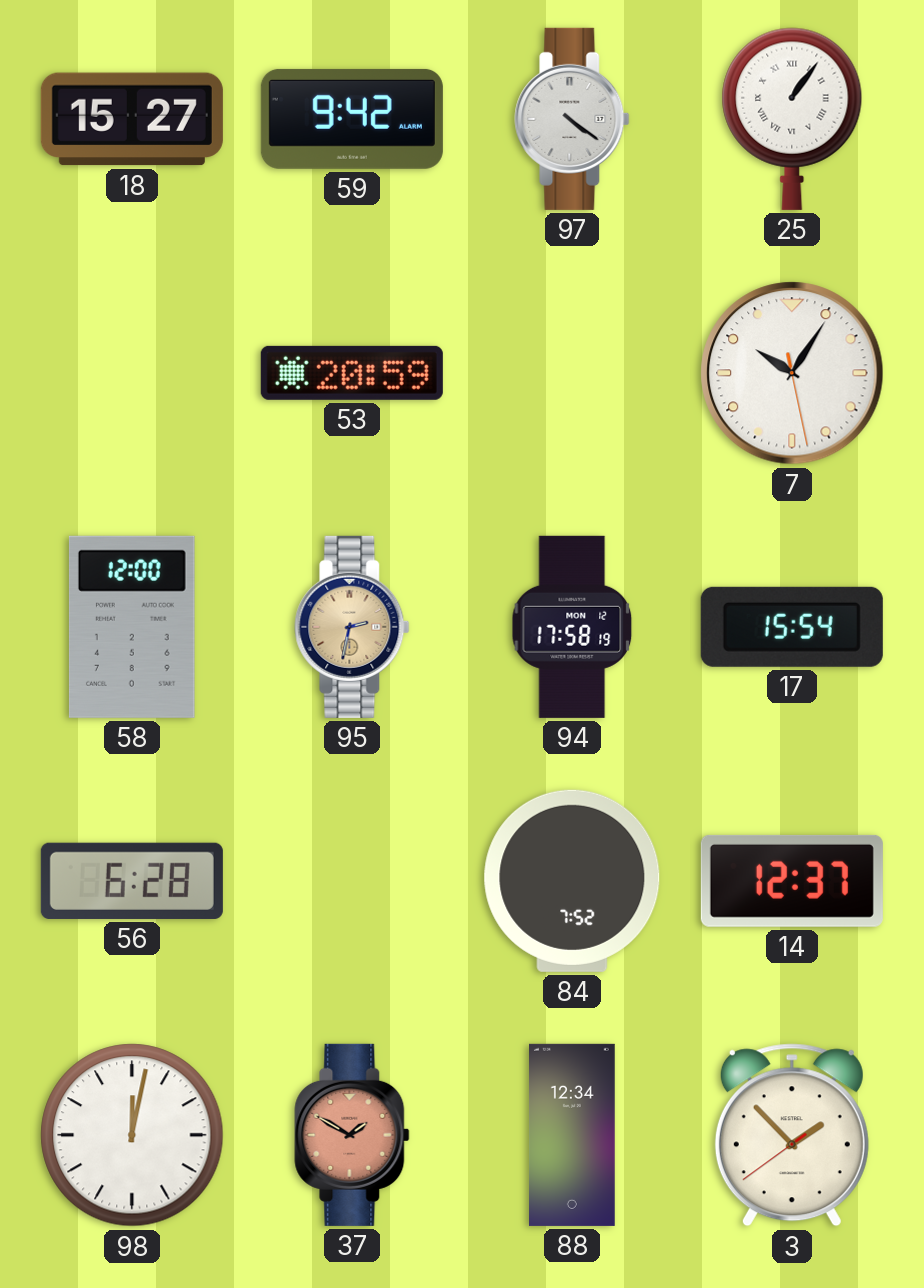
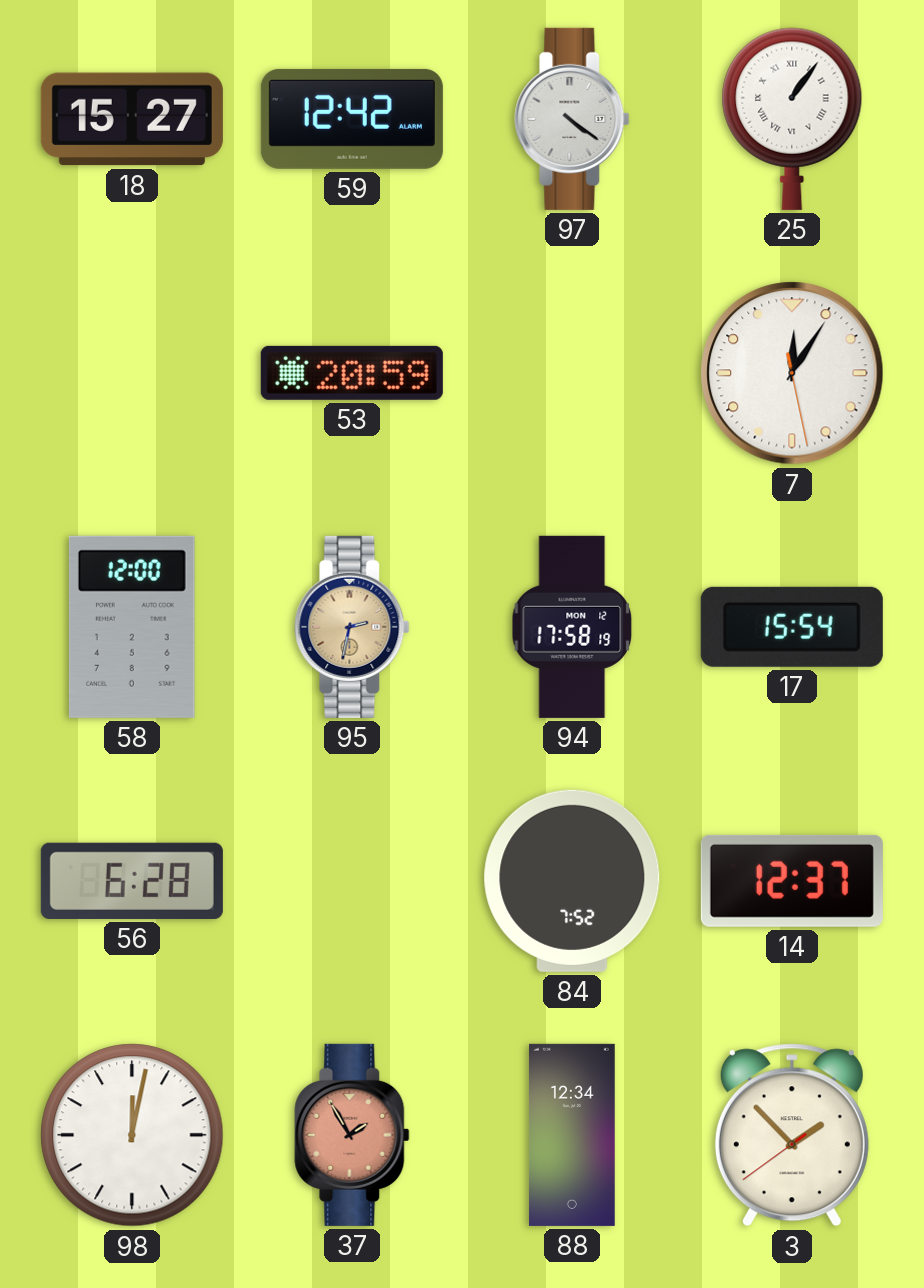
59: 9:42 -> 12:42 (352, 119)
7: 10:05 -> 12:05 (792, 373)
37: 1:50 -> 1:55 (352, 1135)
